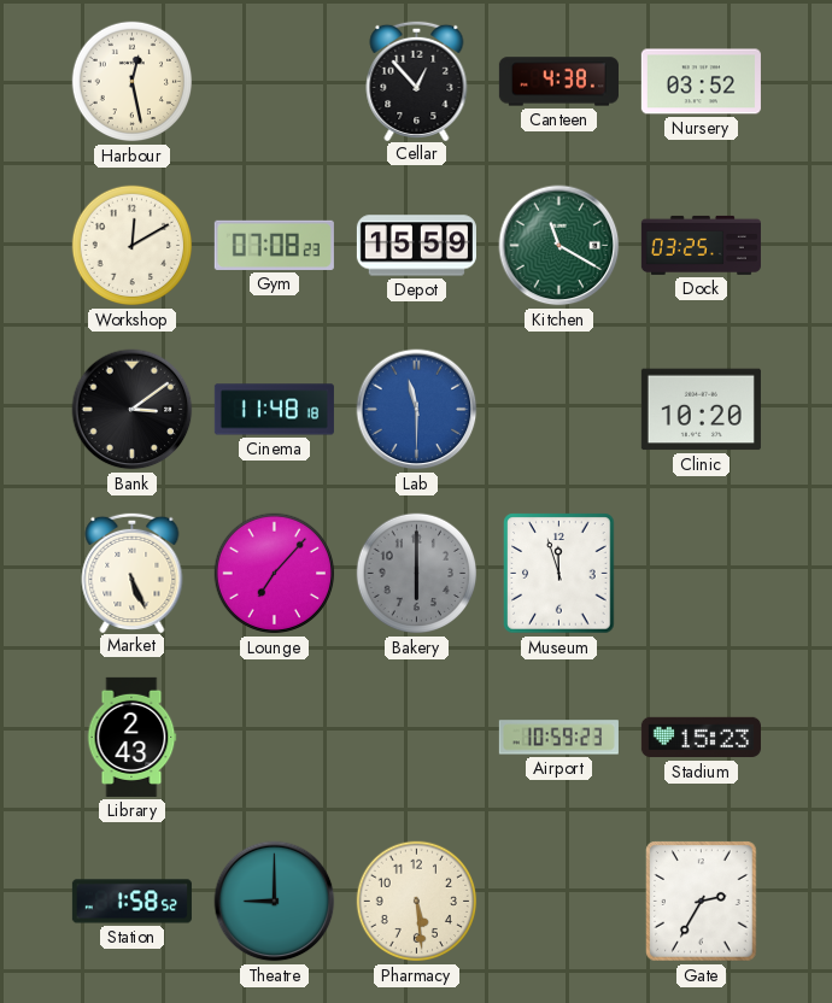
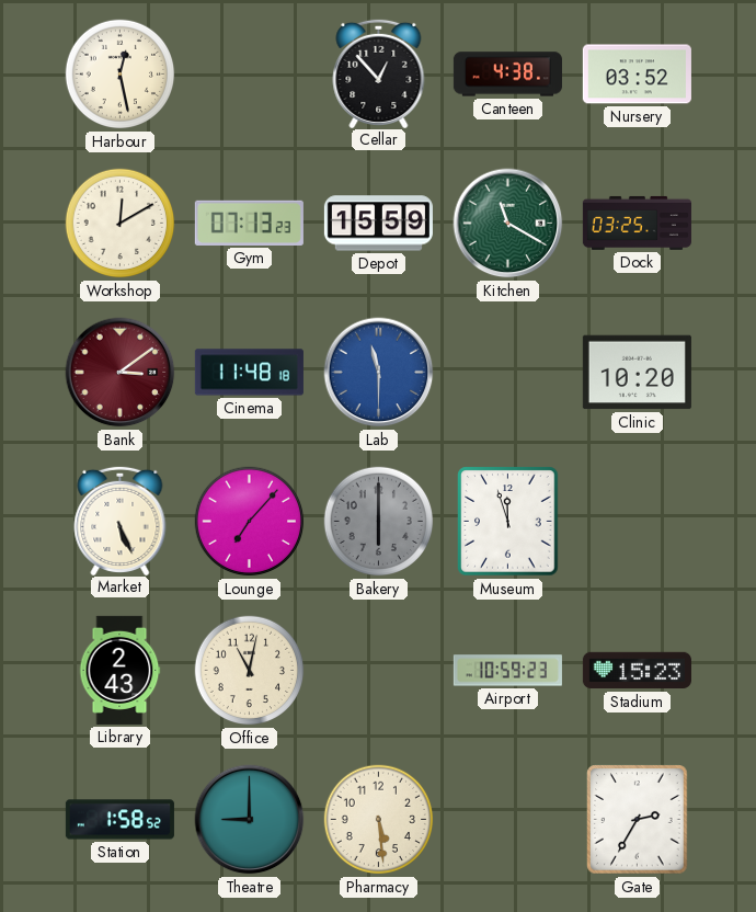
Gym: 07:08 -> 07:13 (249, 223)
Bank dial: black -> burgundy (121, 373)
Office: none -> 11:02 (250, 671)
